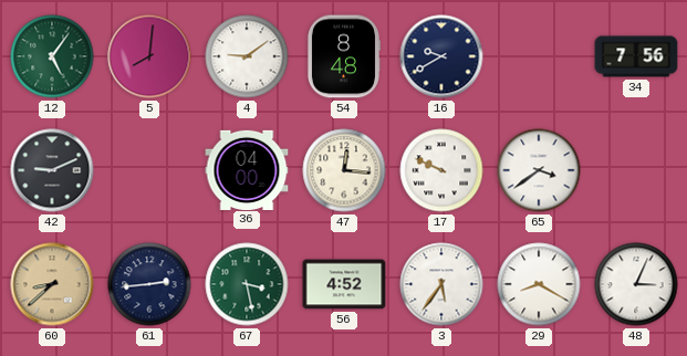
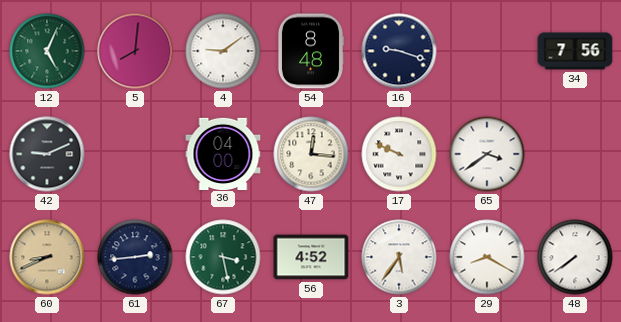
12: 5:06 -> 5:04 (47, 51)
16: 9:40 -> 9:18 (399, 51)
60: 8:38 -> 8:41 (47, 257)
48: 3:04 -> 7:39 (575, 257)
